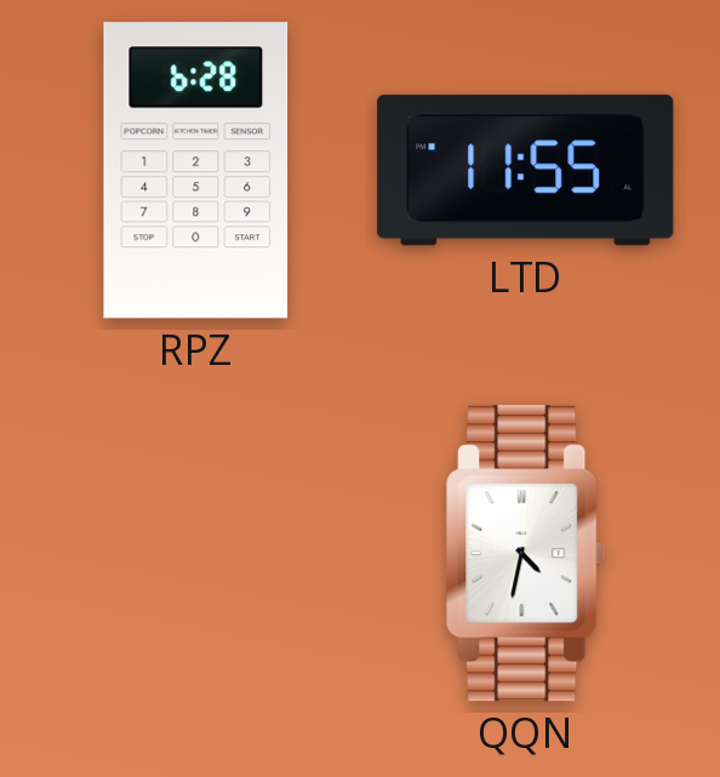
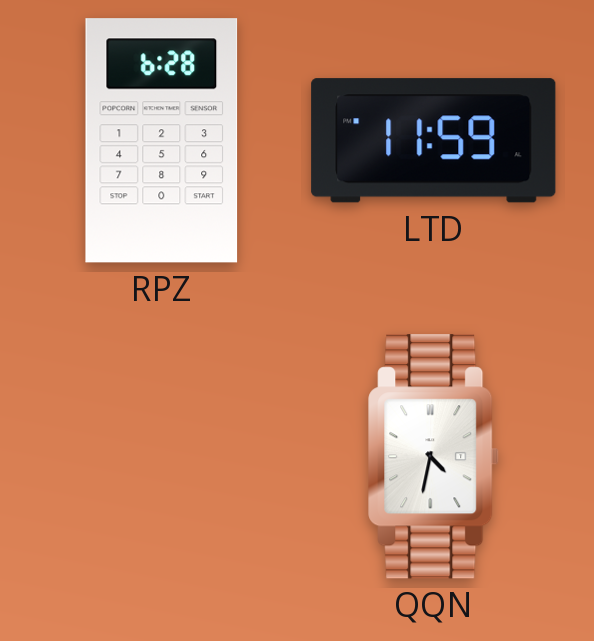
LTD: 11:55 -> 11:59 (434, 141)
